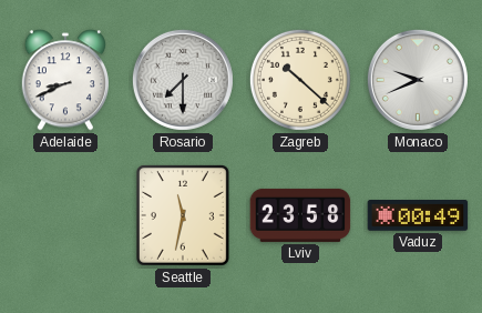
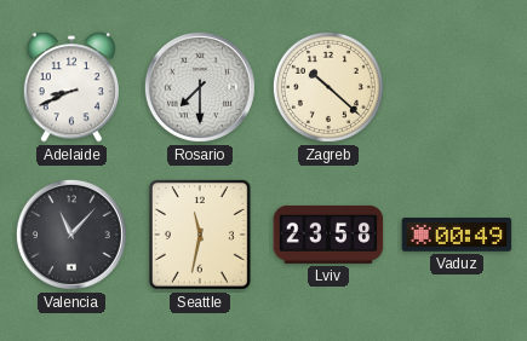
Monaco: 9:41 -> none (418, 80)
Valencia: none -> 11:07 (71, 235)
